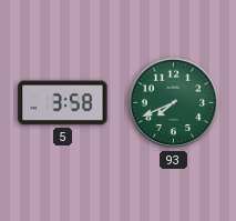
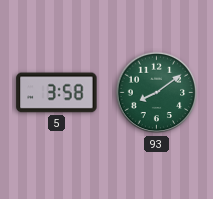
93: 7:41 -> 8:09 (157, 93)
